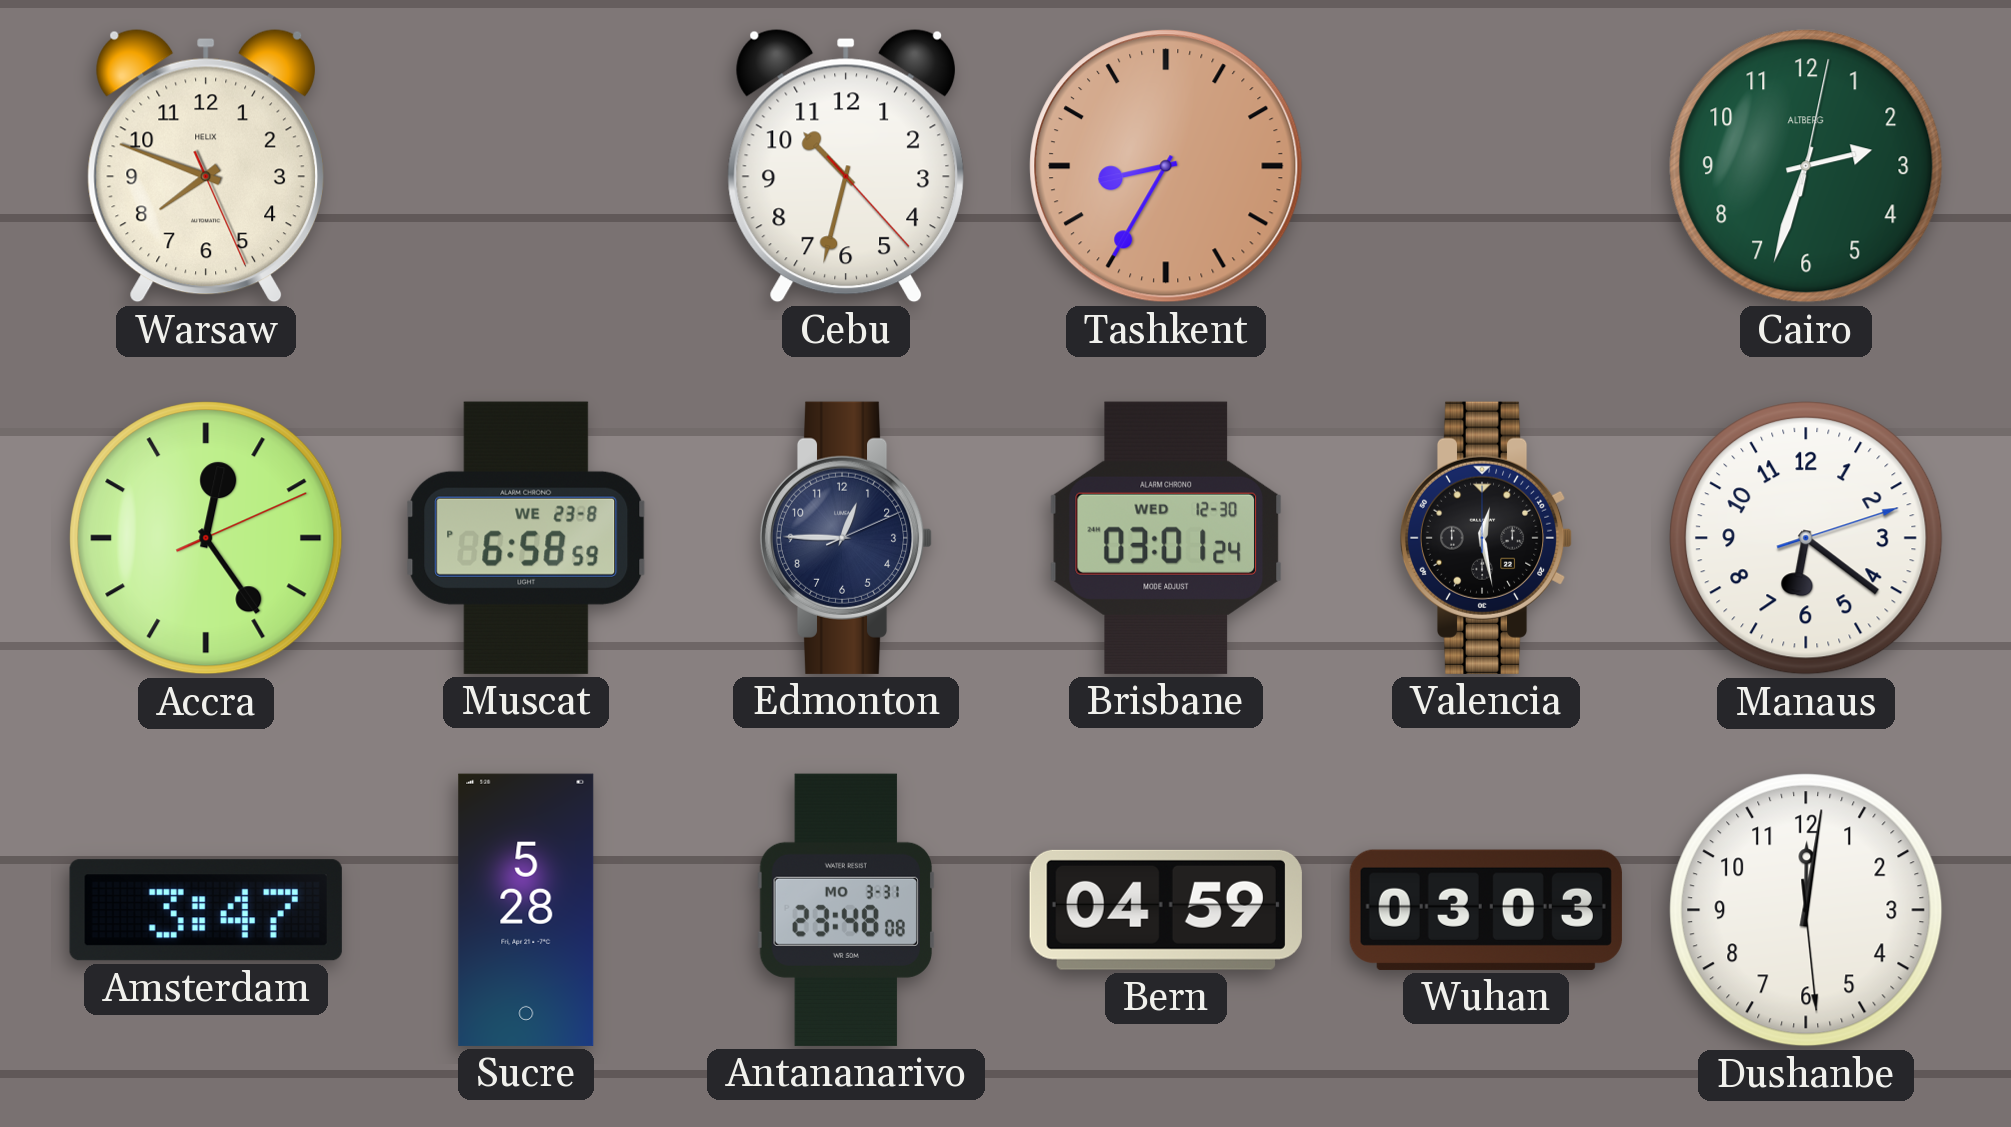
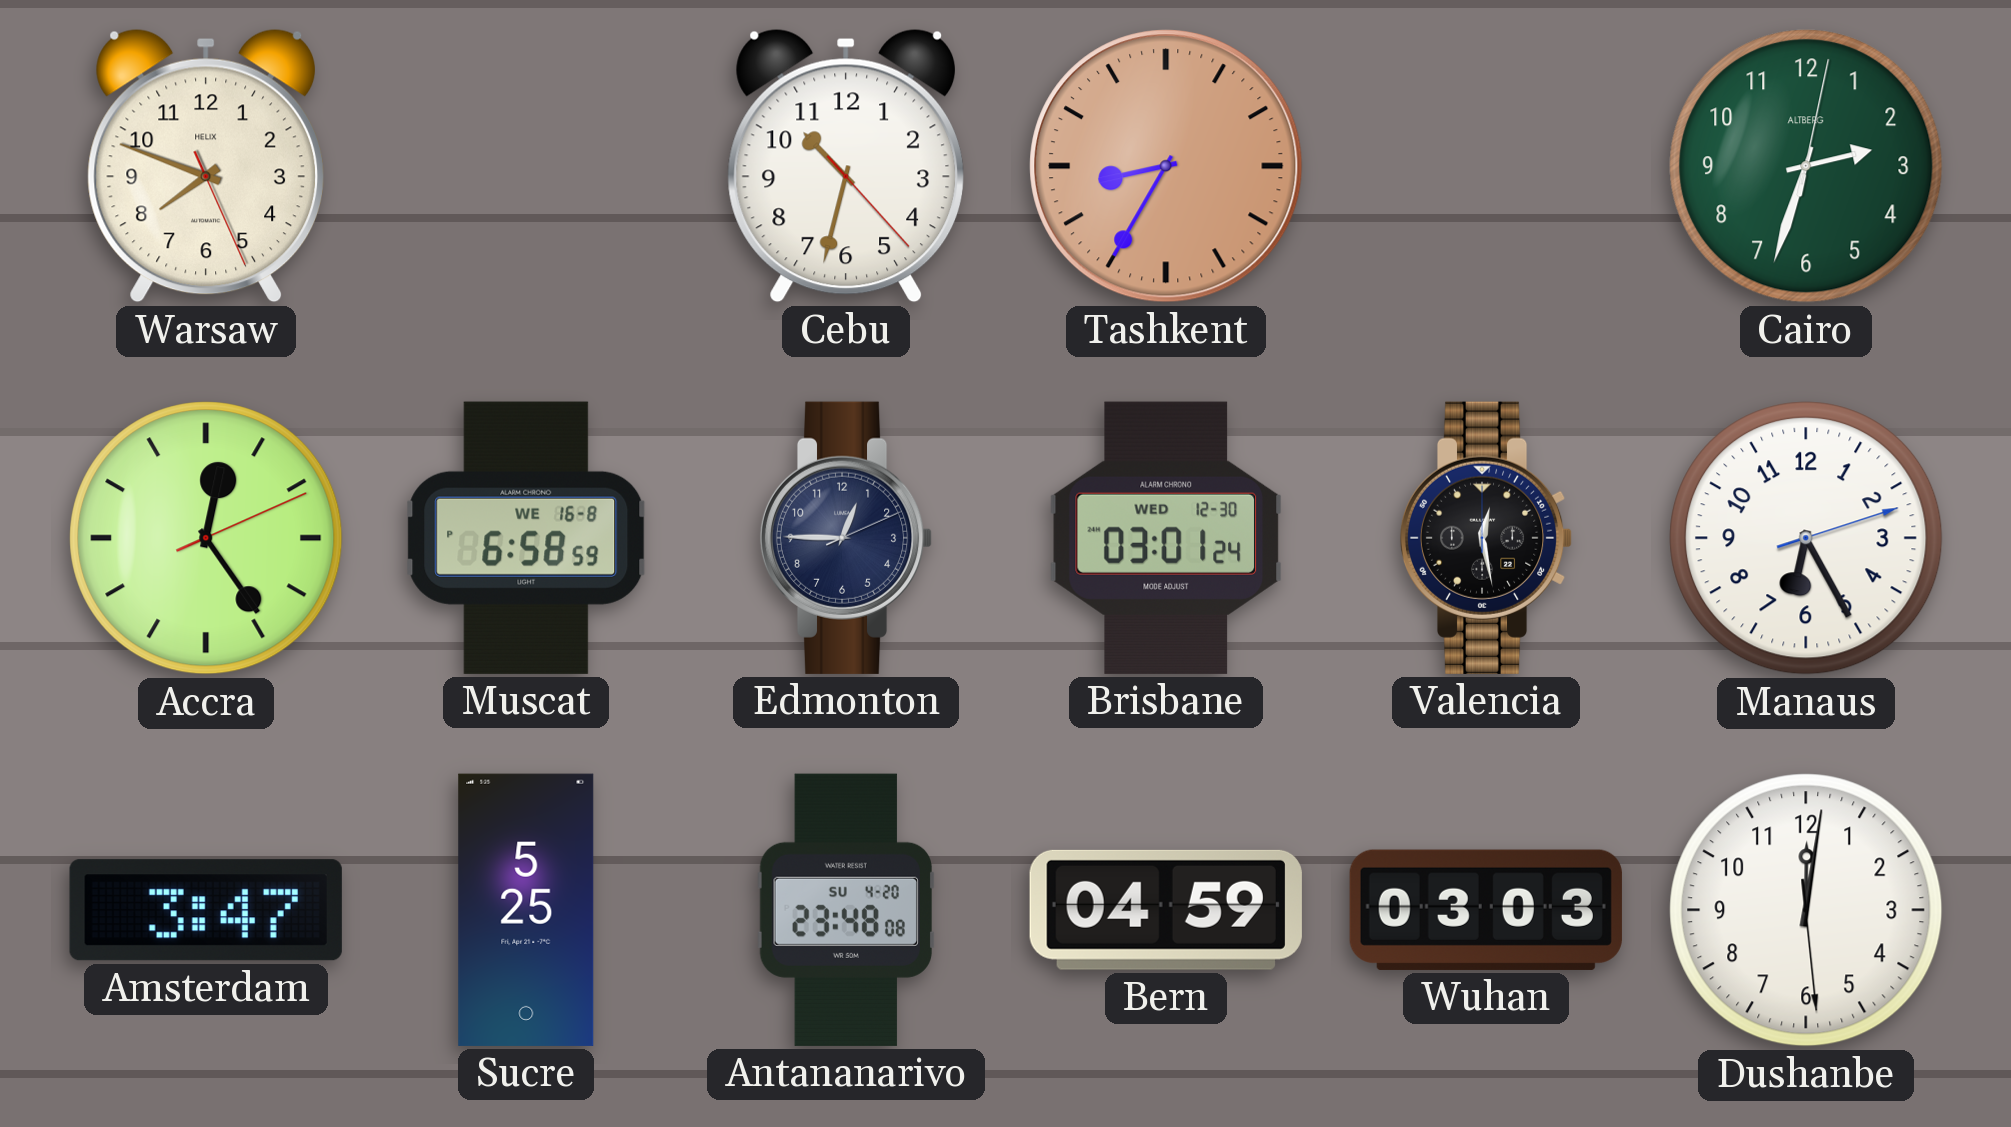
Muscat date: WE 23-8 -> WE 16-8 (526, 538)
Manaus: 6:21 -> 6:25 (1806, 538)
Sucre: 5:28 -> 5:25 (526, 910)
Antananarivo date: MO 3-31 -> SU 4-20 (845, 910)
